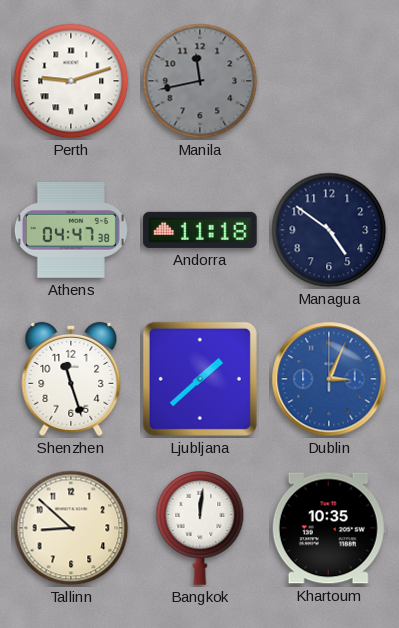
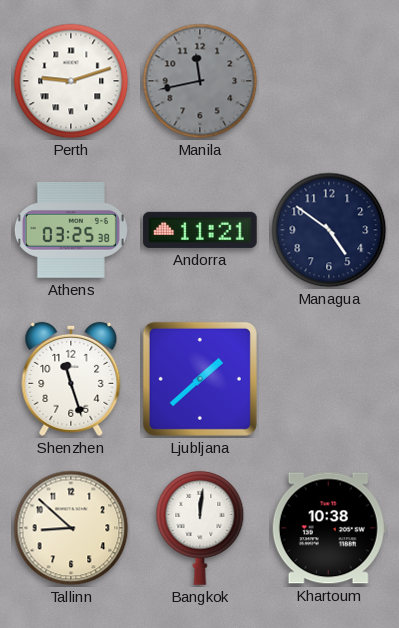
Athens: 04:47 -> 03:25 (71, 231)
Andorra: 11:18 -> 11:21 (200, 230)
Dublin: 3:04 -> none (329, 379)
Khartoum: 10:35 -> 10:38 (329, 528)
